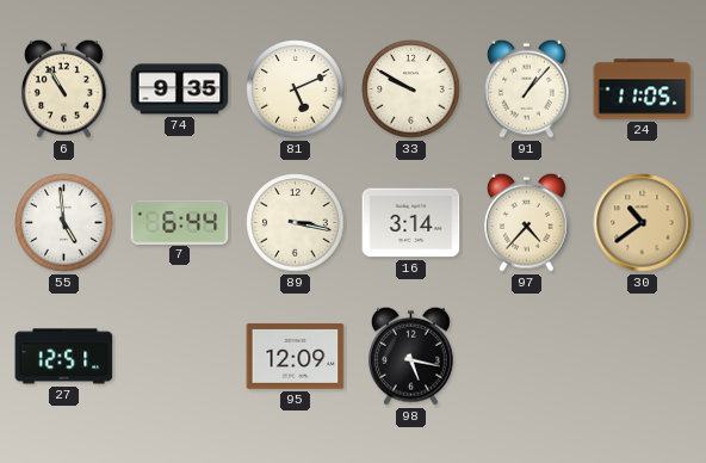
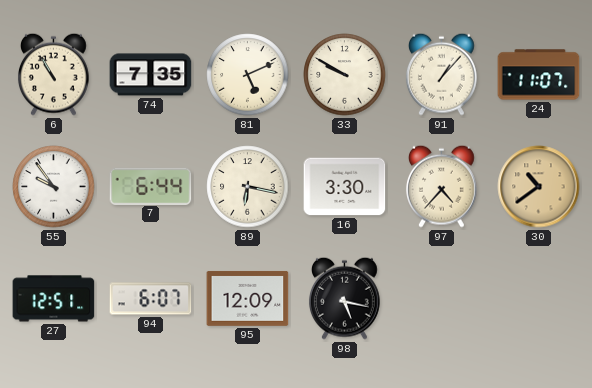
74: 9:35 -> 7:35 (151, 75)
24: 11:05 -> 11:07 (539, 75)
55: 4:59 -> 9:54 (54, 187)
89: 3:17 -> 6:17 (248, 187)
16: 3:14 -> 3:30 (345, 187)
94: none -> 6:07 (151, 299)
